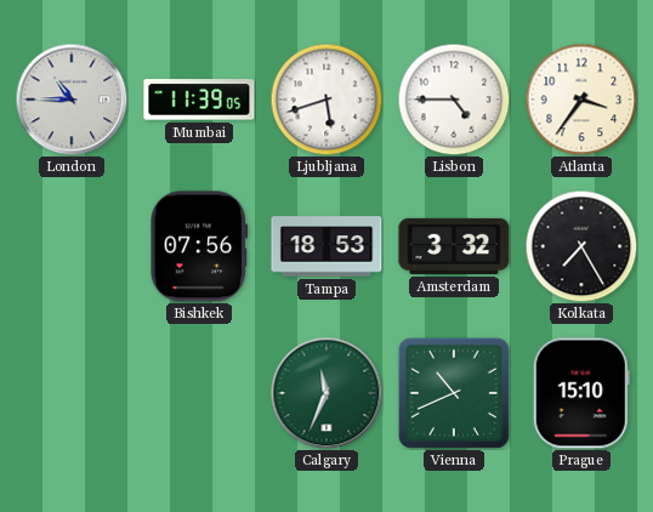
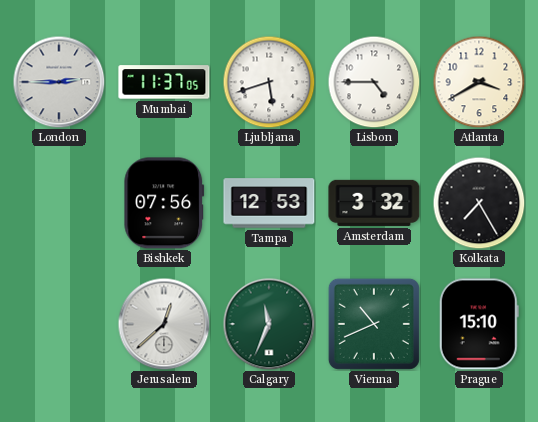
London: 10:45 -> 2:45 (59, 82)
Mumbai: 11:39 -> 11:37 (164, 82)
Atlanta: 3:36 -> 3:40 (479, 82)
Tampa: 18:53 -> 12:53 (269, 203)
Jerusalem: none -> 12:38 (164, 324)
